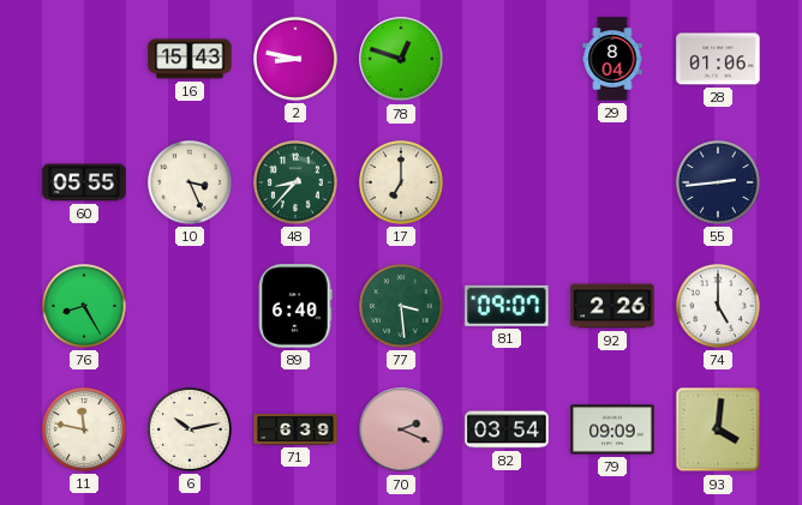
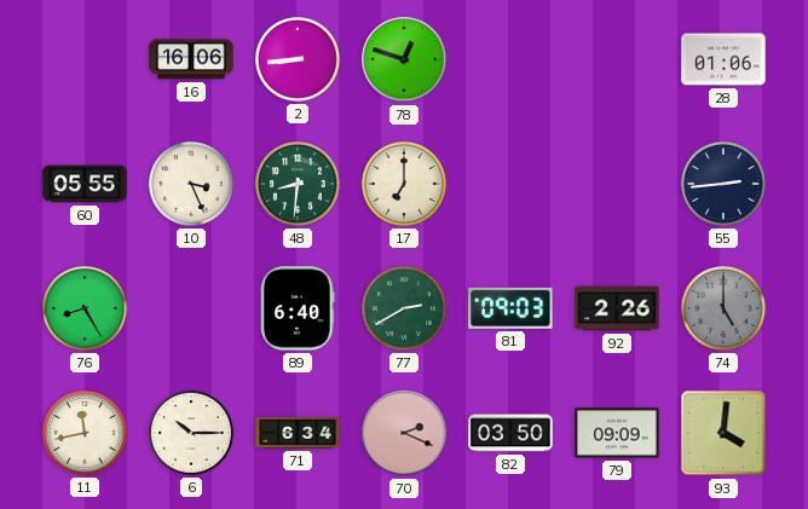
16: 15:43 -> 16:06 (191, 59)
2: 8:47 -> 8:44 (299, 60)
29: 8:04 -> none (612, 59)
48: 8:37 -> 8:31 (299, 185)
77: 3:29 -> 2:40 (405, 310)
81: 09:07 -> 09:03 (510, 308)
74 dial: white -> grey (725, 310)
11: 11:47 -> 11:43 (86, 434)
6: 10:13 -> 10:15 (192, 434)
71: 6:39 -> 6:34 (298, 433)
82: 03:54 -> 03:50 (510, 433)
